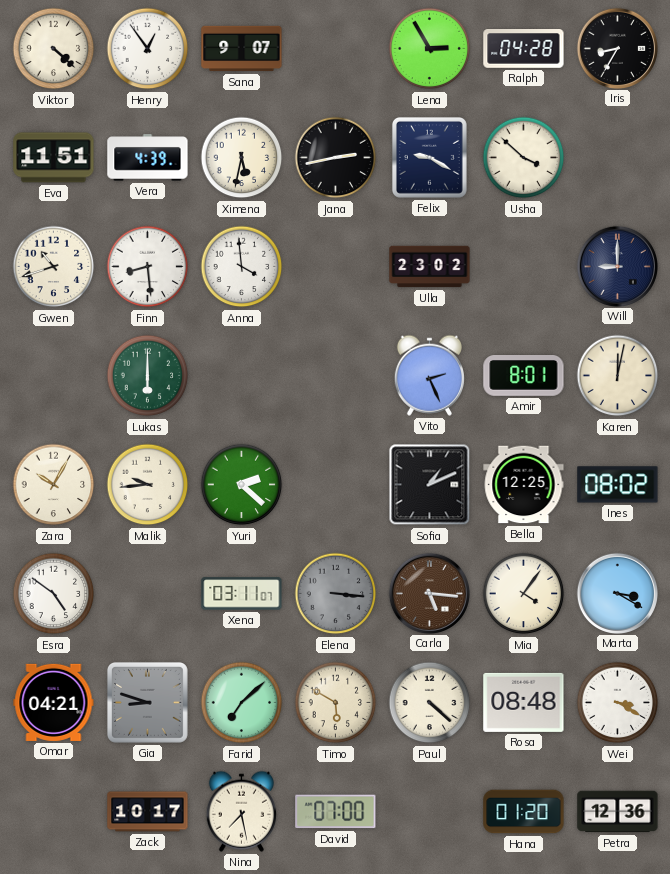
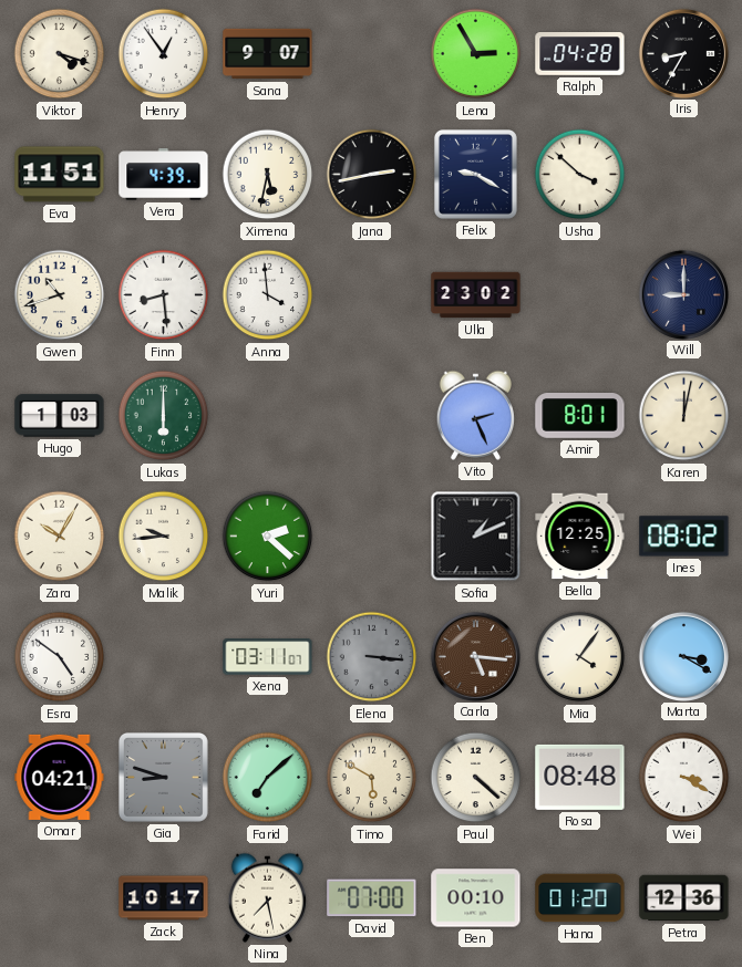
Viktor: 4:22 -> 4:18 (60, 54)
Hugo: none -> 1:03 (60, 416)
Ben: none -> 00:10 (476, 898)
